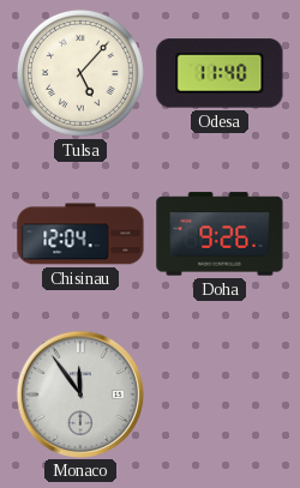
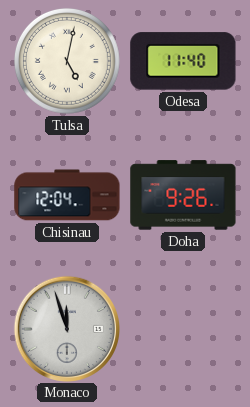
Tulsa: 5:07 -> 5:02 (67, 61)
Monaco: 11:54 -> 11:57 (66, 328)
